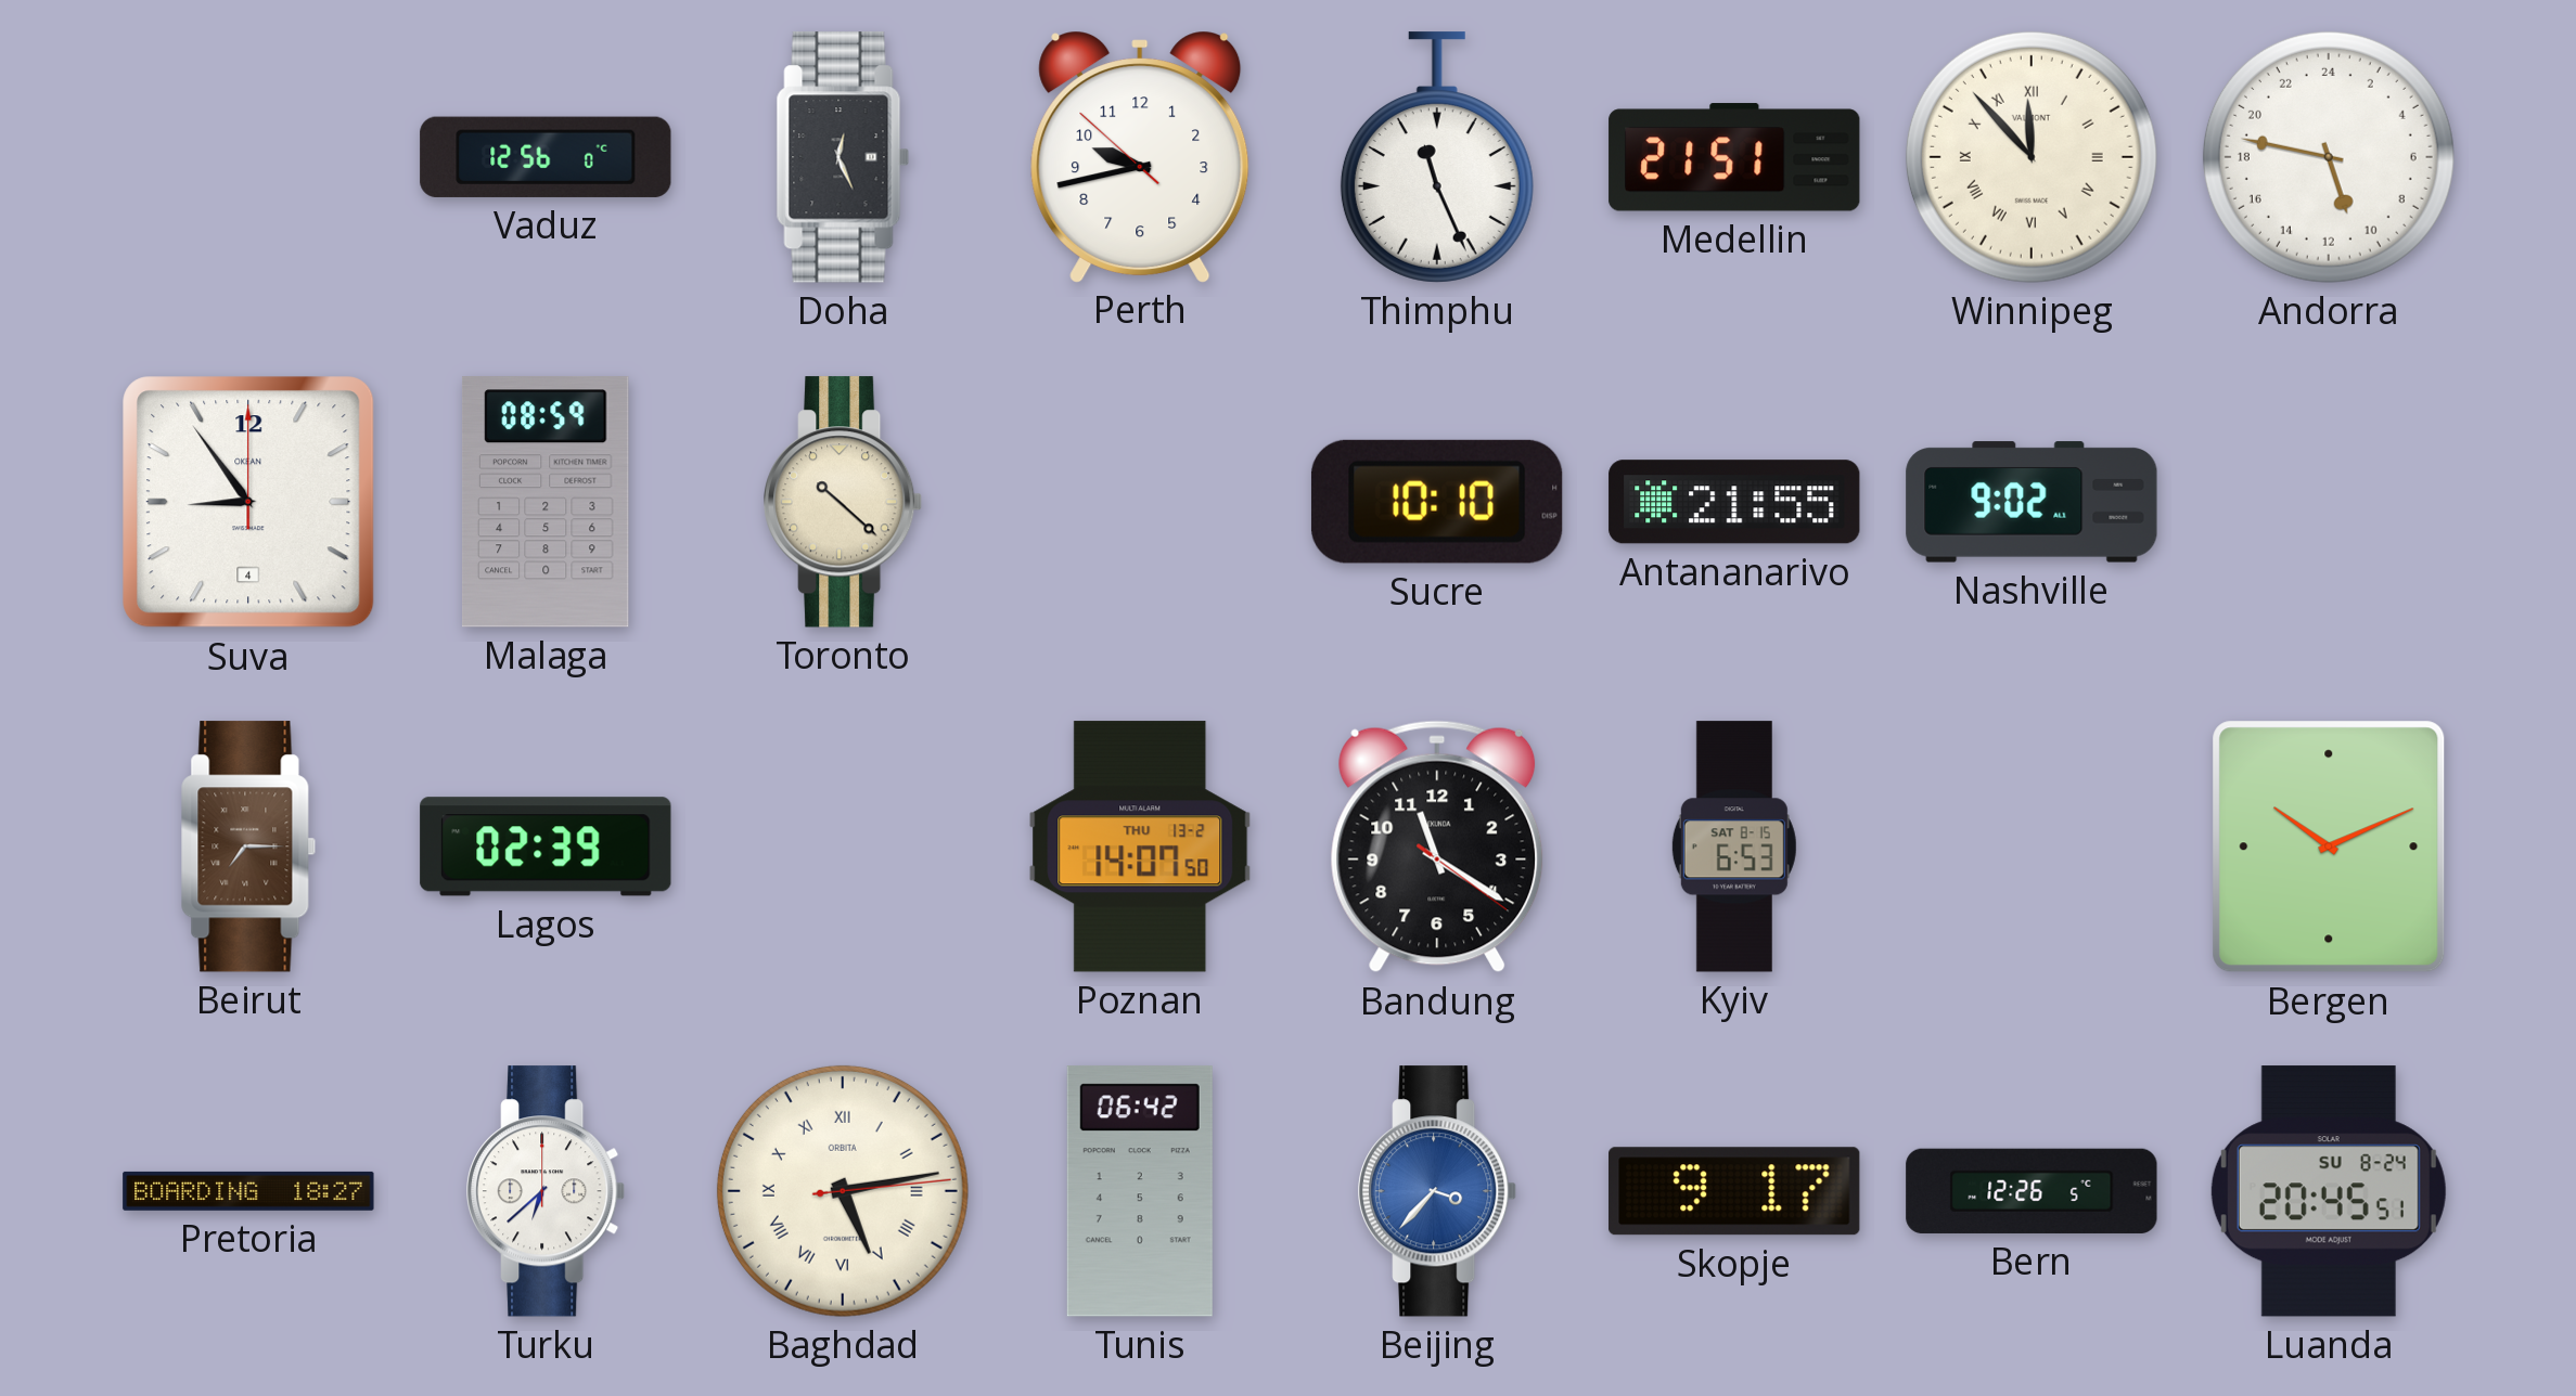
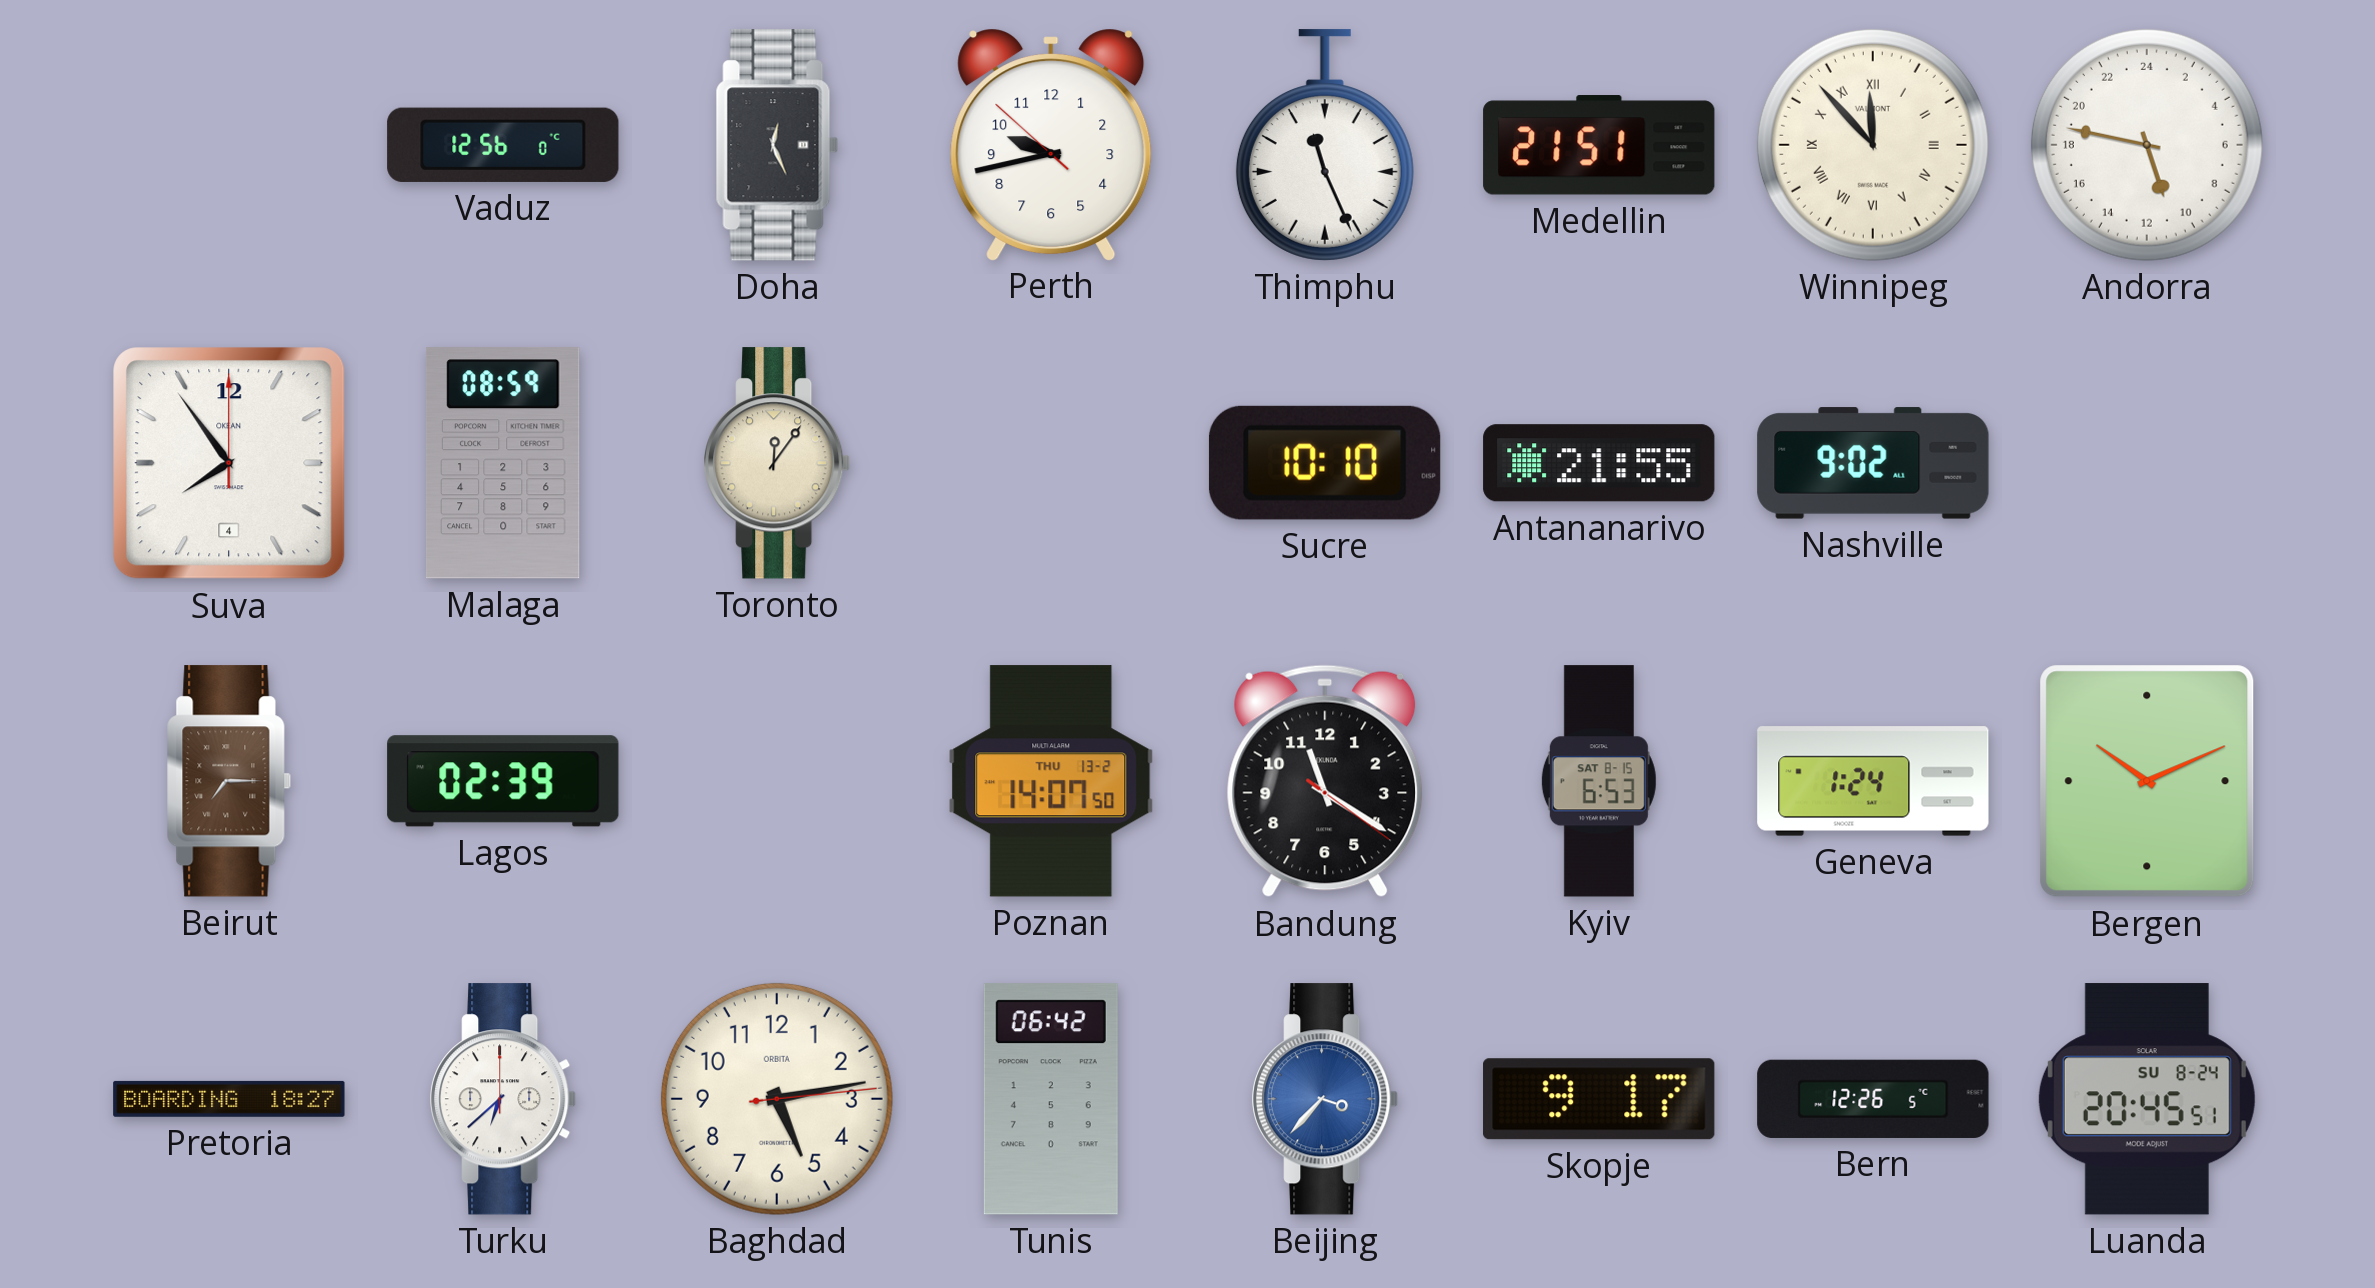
Suva: 8:54 -> 7:54 (229, 463)
Toronto: 10:22 -> 12:06 (778, 463)
Geneva: none -> 1:24 (1873, 781)
Baghdad numerals: Roman -> Arabic (777, 1099)
